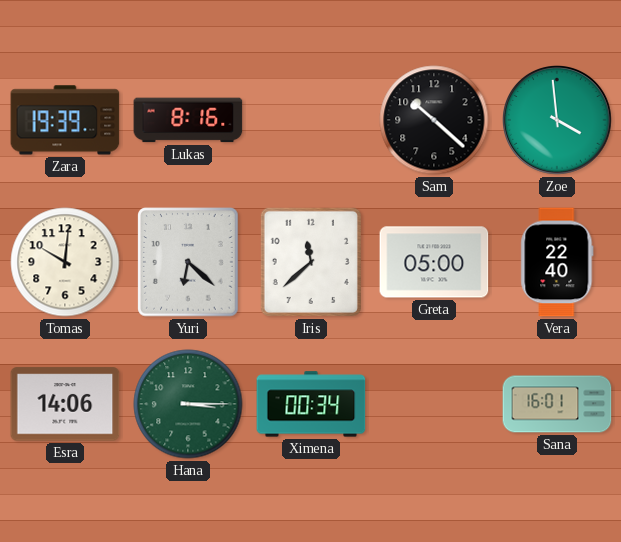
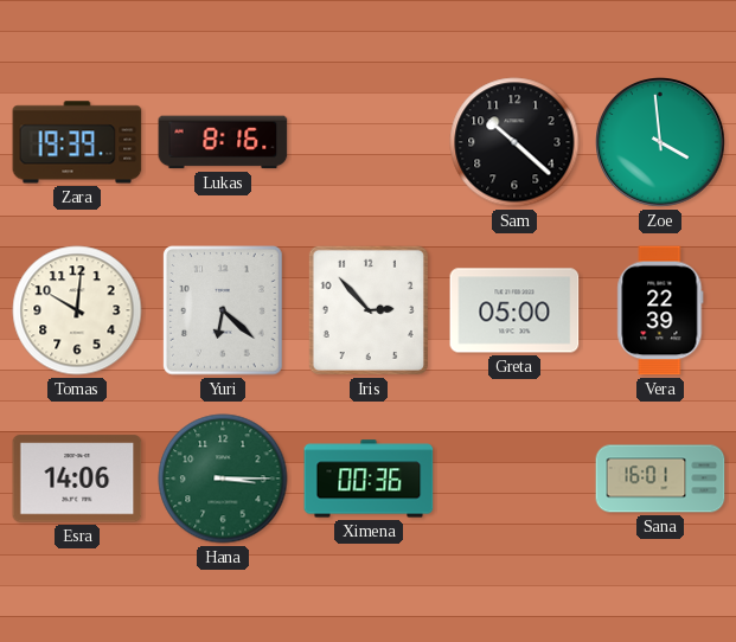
Iris: 11:38 -> 2:53 (369, 310)
Vera: 22:40 -> 22:39 (660, 310)
Ximena: 00:34 -> 00:36 (369, 479)
